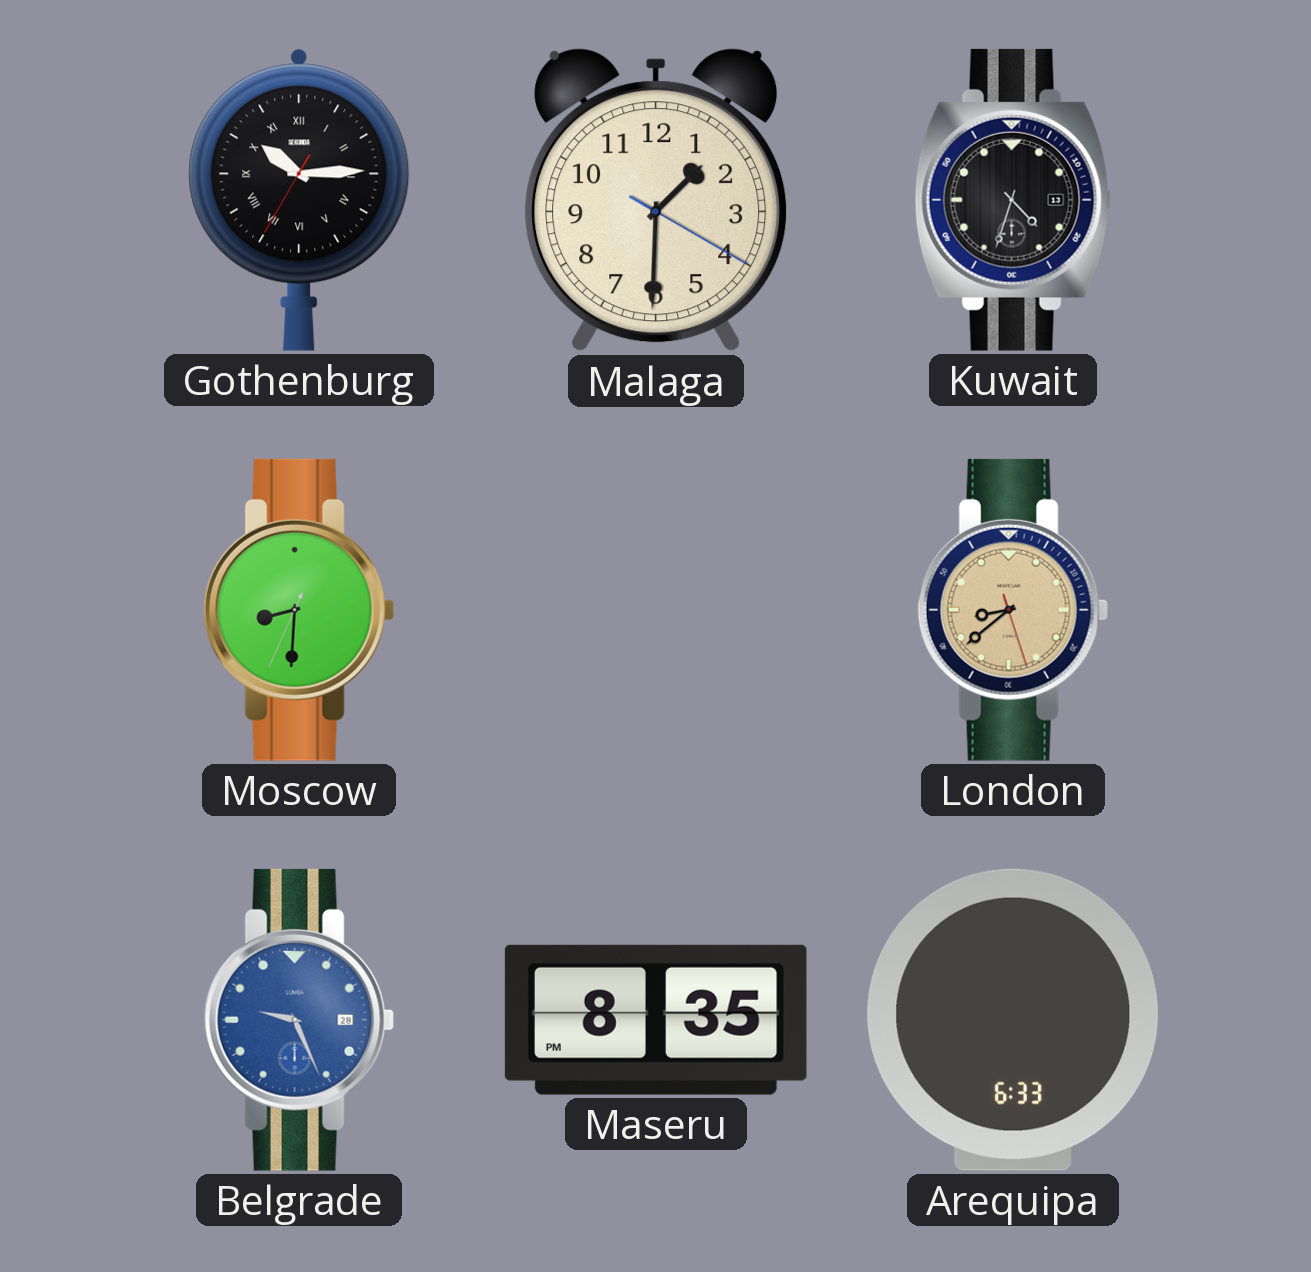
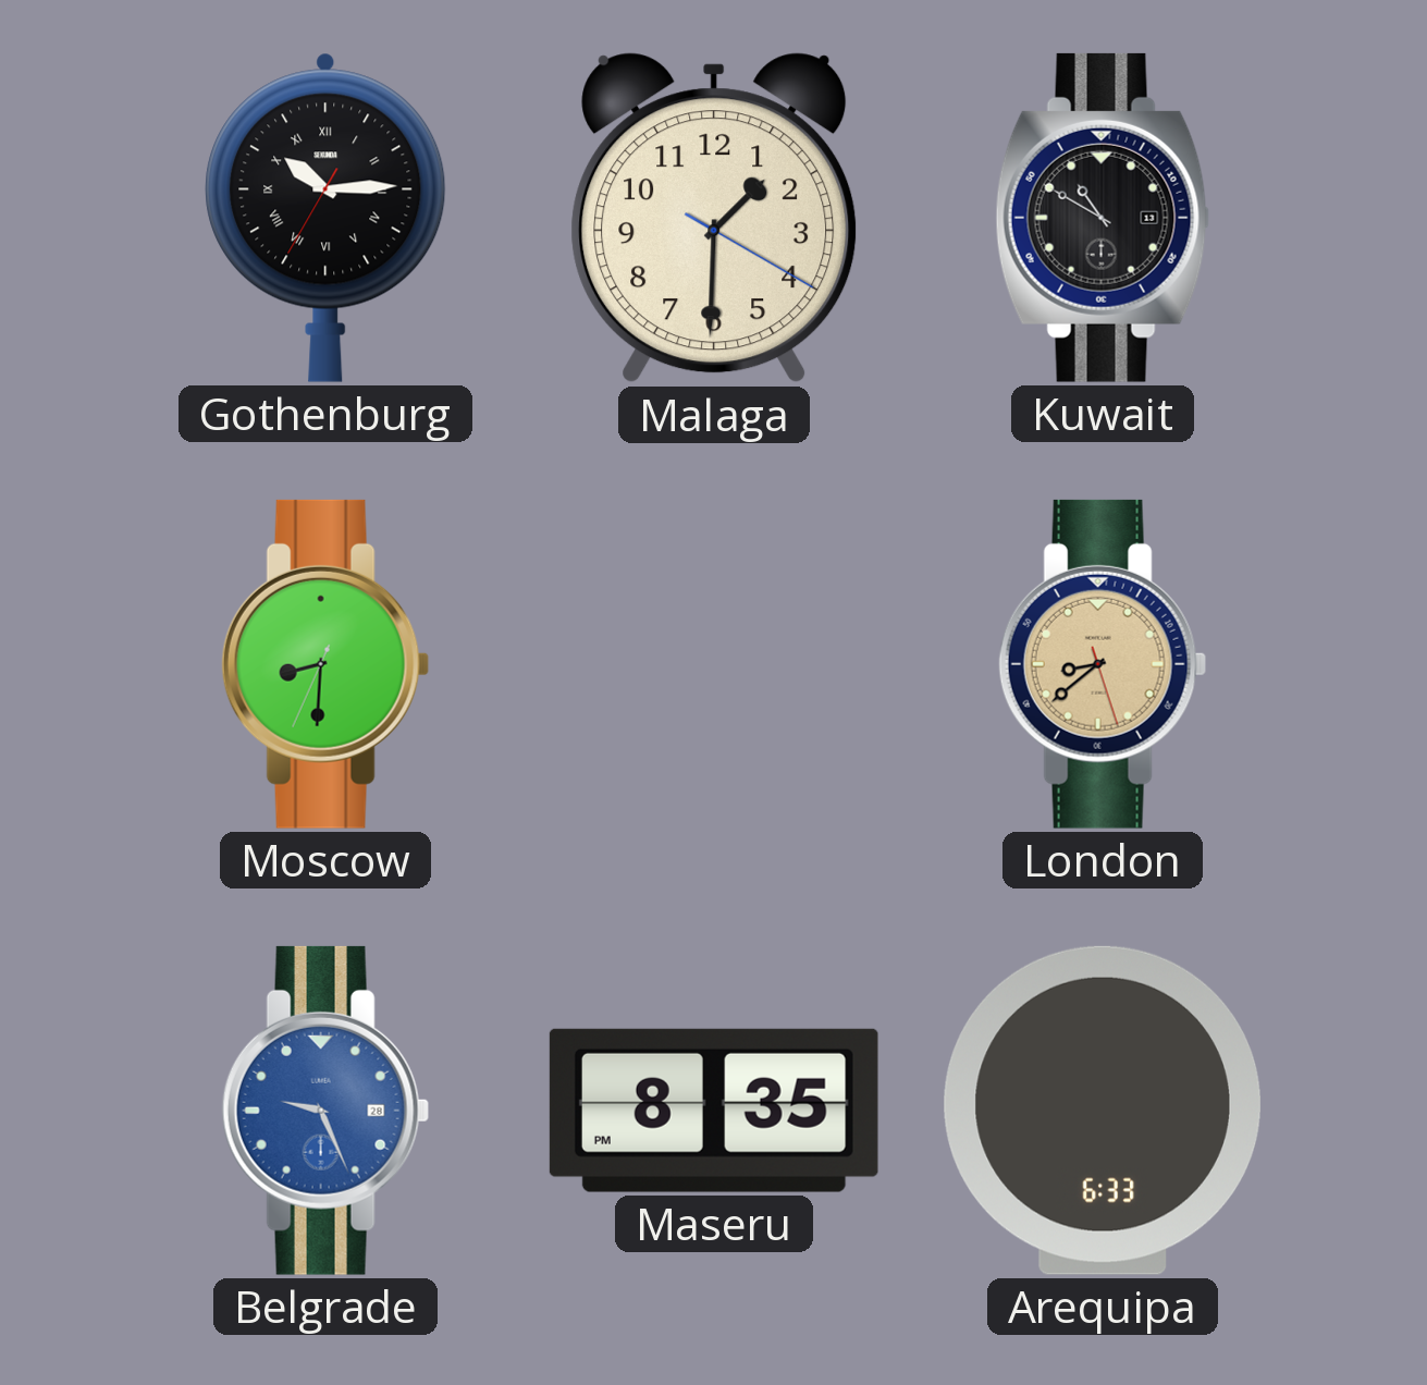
Kuwait: 4:33 -> 10:50 (1103, 218)
